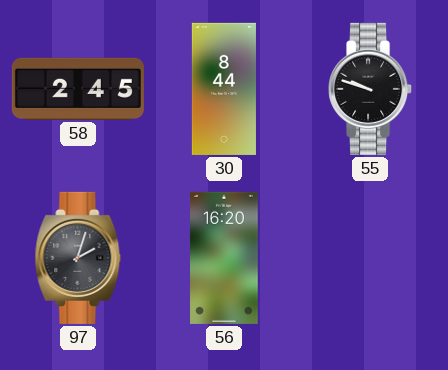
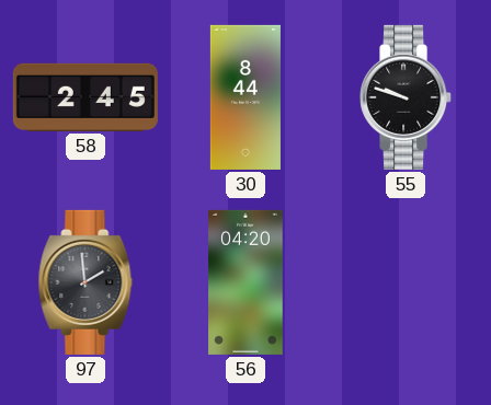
97: 2:03 -> 1:59 (85, 282)
56: 16:20 -> 04:20 (245, 282)
